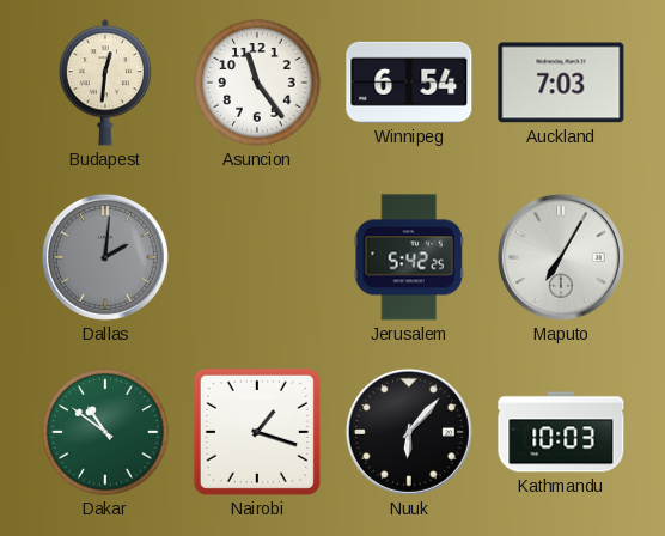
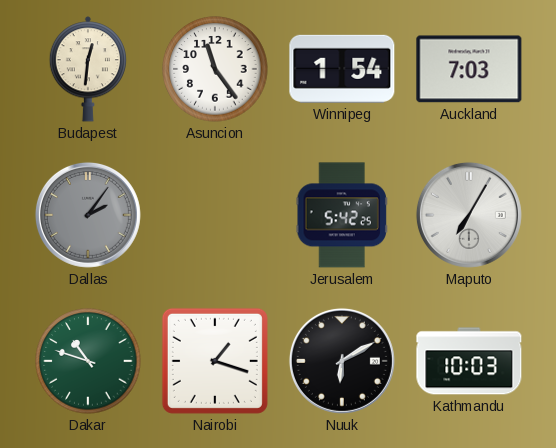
Winnipeg: 6:54 -> 1:54 (342, 69)
Dallas: 2:01 -> 2:06 (88, 215)
Dakar: 10:51 -> 10:48 (88, 361)
Nuuk: 6:07 -> 6:10 (342, 361)
